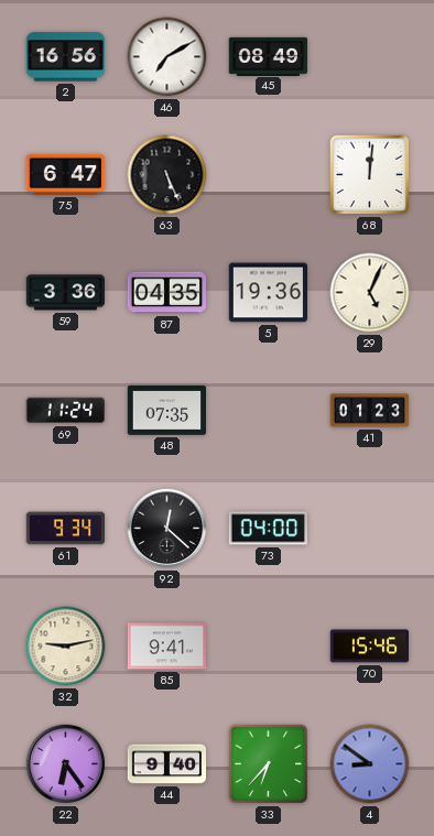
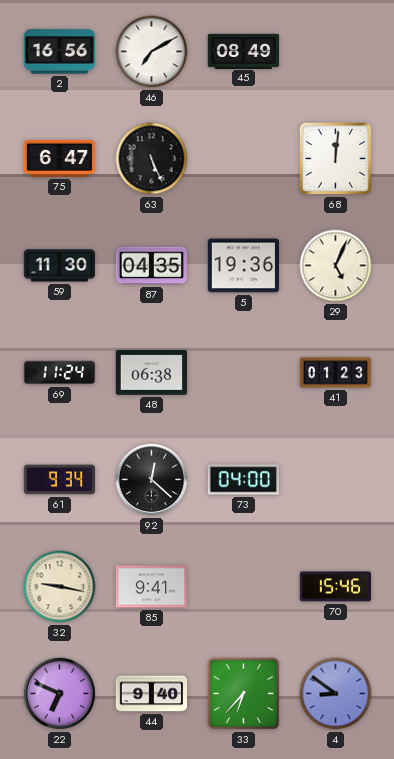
59: 3:36 -> 11:30 (59, 266)
48: 07:35 -> 06:38 (152, 373)
32: 9:13 -> 9:17 (60, 587)
22: 6:24 -> 6:49 (60, 694)
